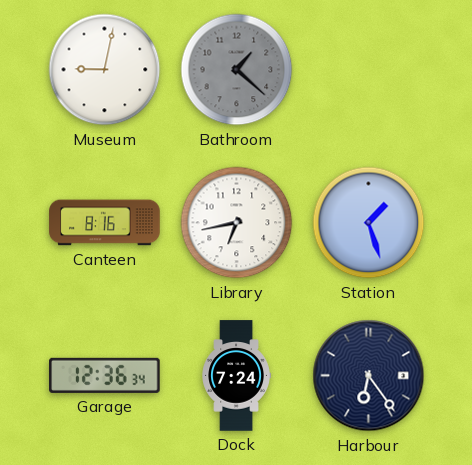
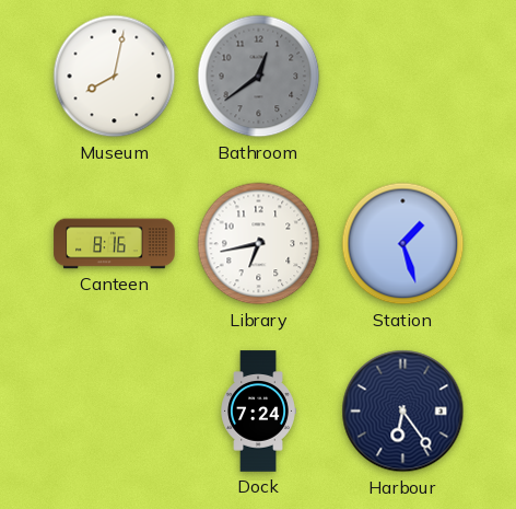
Museum: 9:02 -> 8:02 (115, 77)
Bathroom: 1:22 -> 12:39 (259, 77)
Garage: 12:36 -> none (105, 375)
